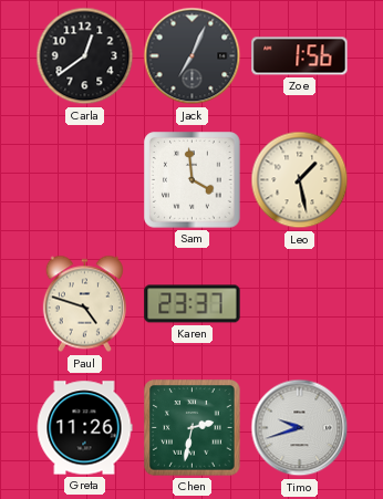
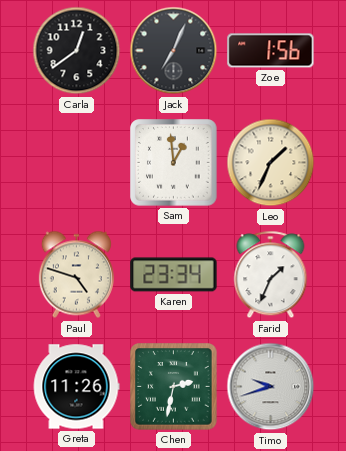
Sam: 3:59 -> 12:59 (174, 163)
Leo: 1:28 -> 1:34 (271, 163)
Karen: 23:37 -> 23:34 (174, 275)
Farid: none -> 1:34 (271, 275)
